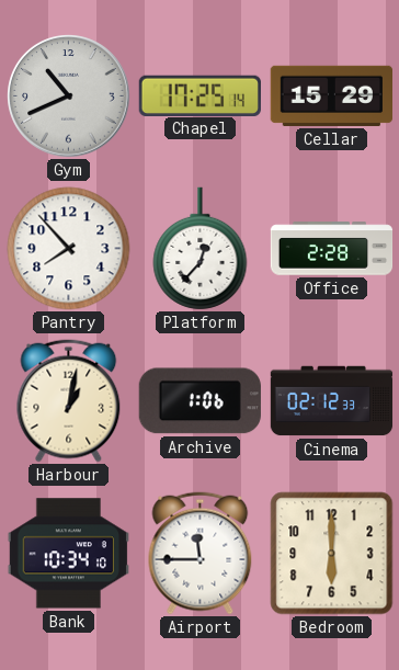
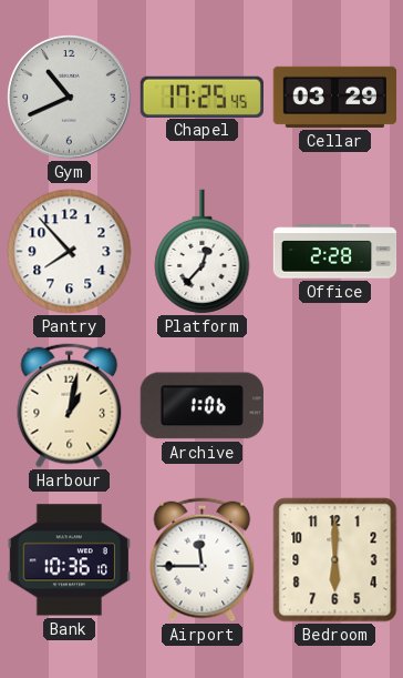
Chapel: 17:25:14 -> 17:25:45 (201, 97)
Cellar: 15:29 -> 03:29 (334, 97)
Cinema: 02:12 -> none (332, 401)
Bank: 10:34 -> 10:36 (69, 560)
